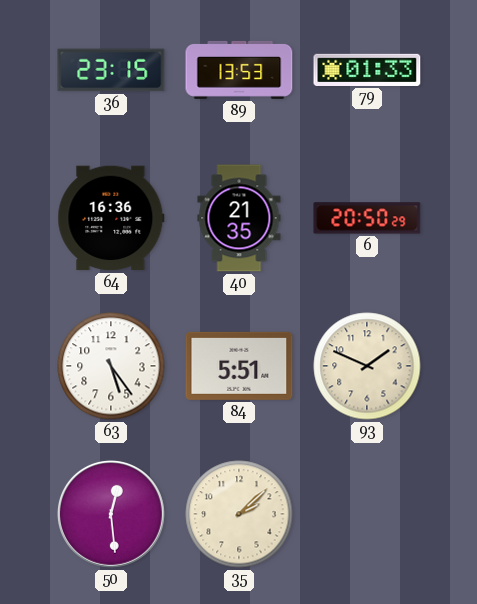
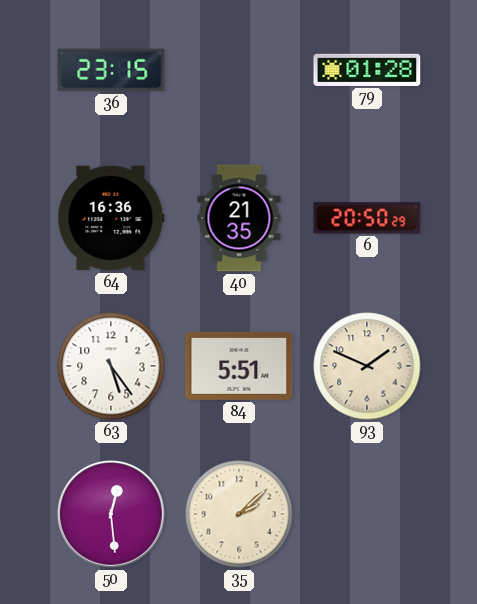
89: 13:53 -> none (239, 70)
79: 01:33 -> 01:28 (367, 70)
